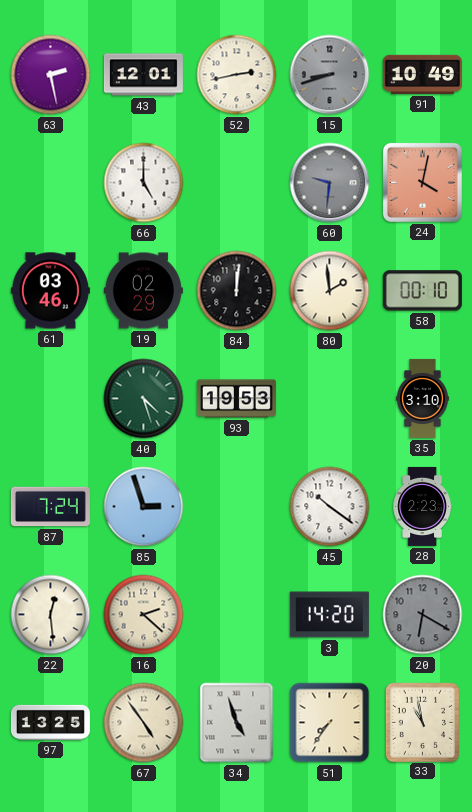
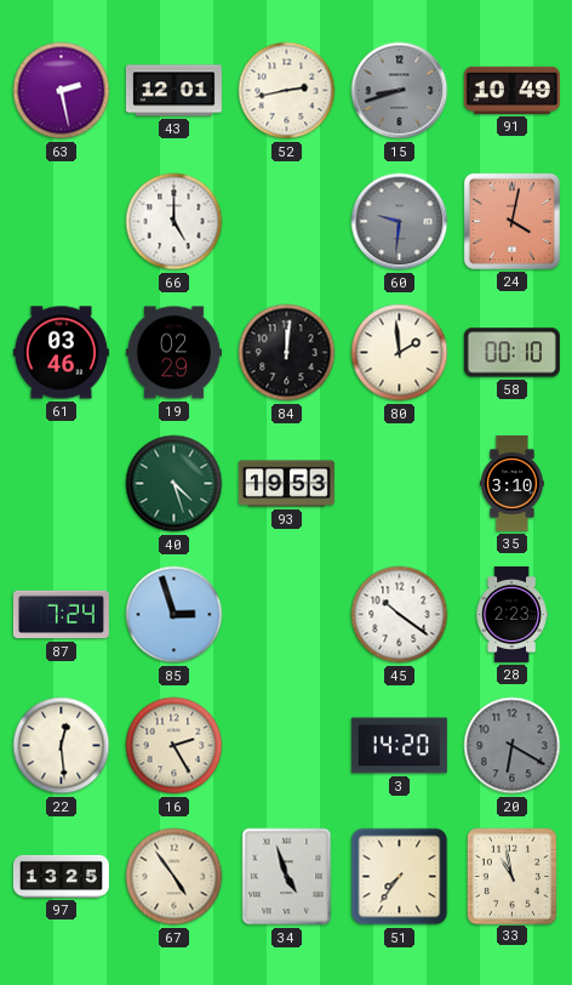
16: 2:22 -> 2:25 (175, 746)
